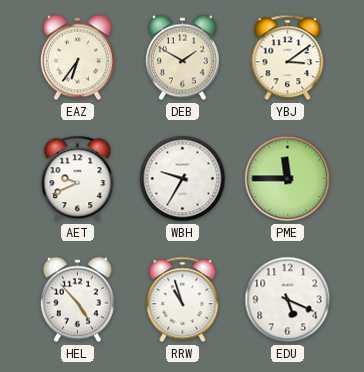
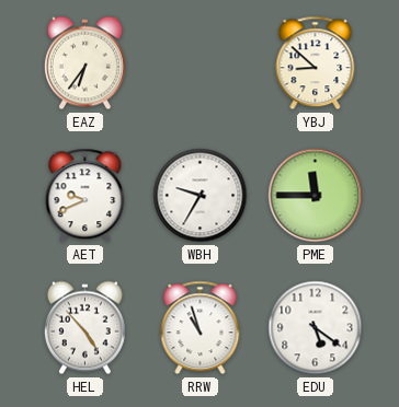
DEB: 1:50 -> none (182, 58)
YBJ: 3:09 -> 8:52 (316, 63)
EDU: 5:19 -> 5:21 (316, 328)
